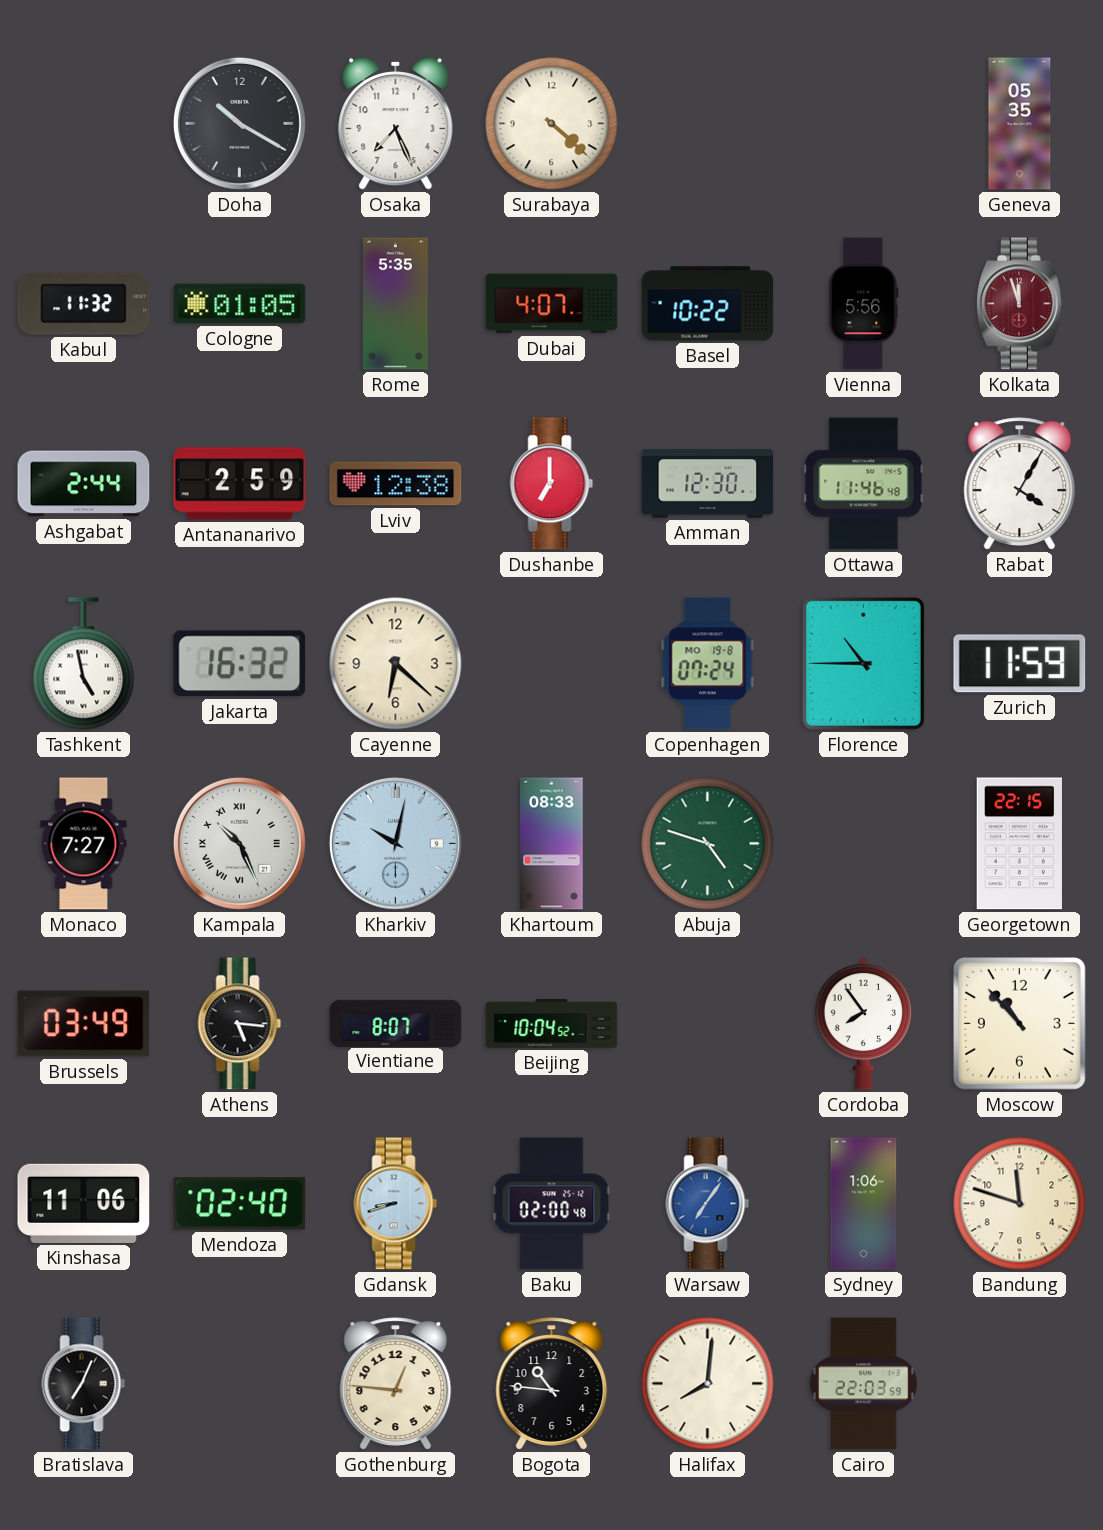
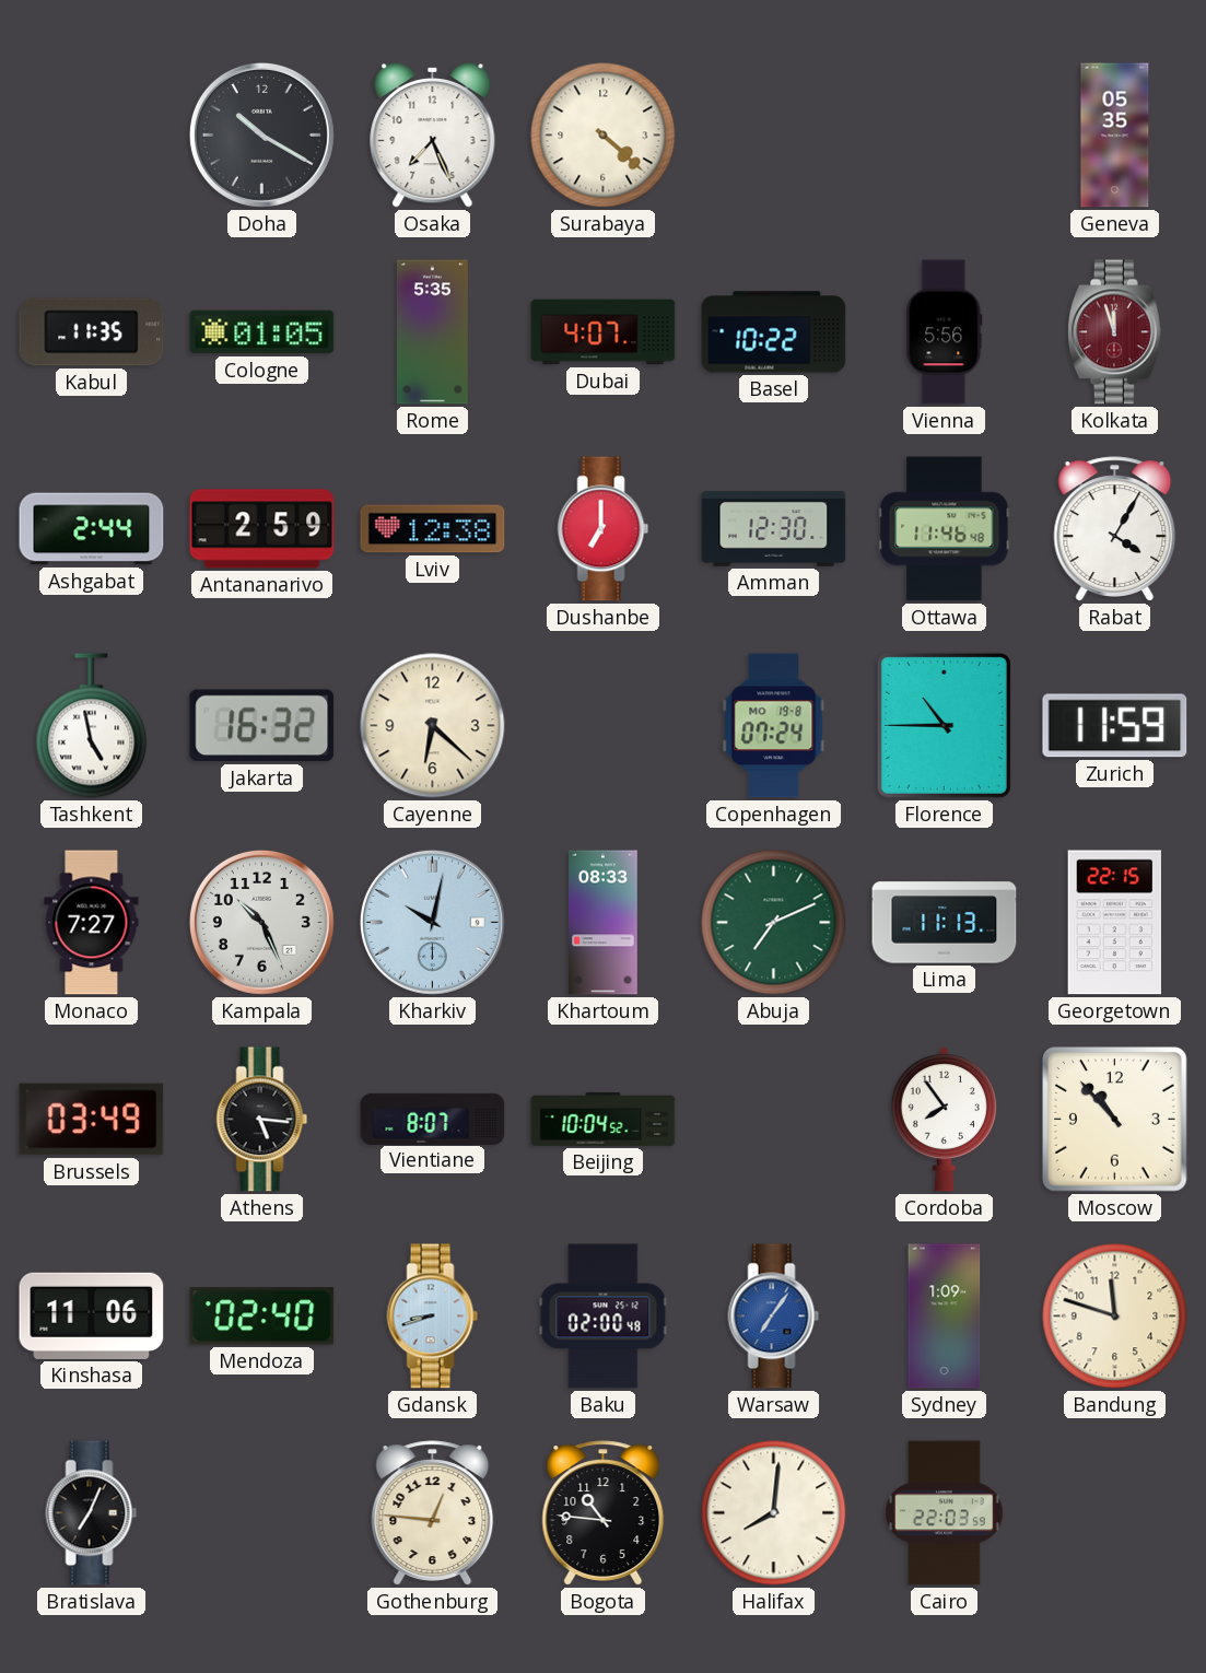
Kabul: 11:32 -> 11:35 (92, 332)
Kampala numerals: Roman -> Arabic (261, 922)
Abuja: 4:48 -> 7:11 (774, 923)
Lima: none -> 11:13 (945, 923)
Sydney: 1:06 -> 1:09 (945, 1317)
